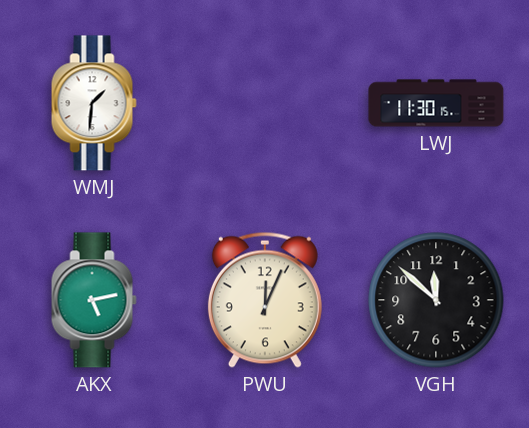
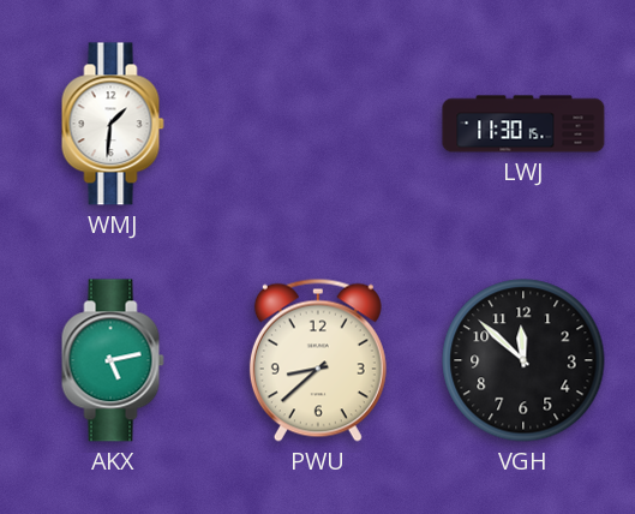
PWU: 12:04 -> 8:38 (318, 360)
